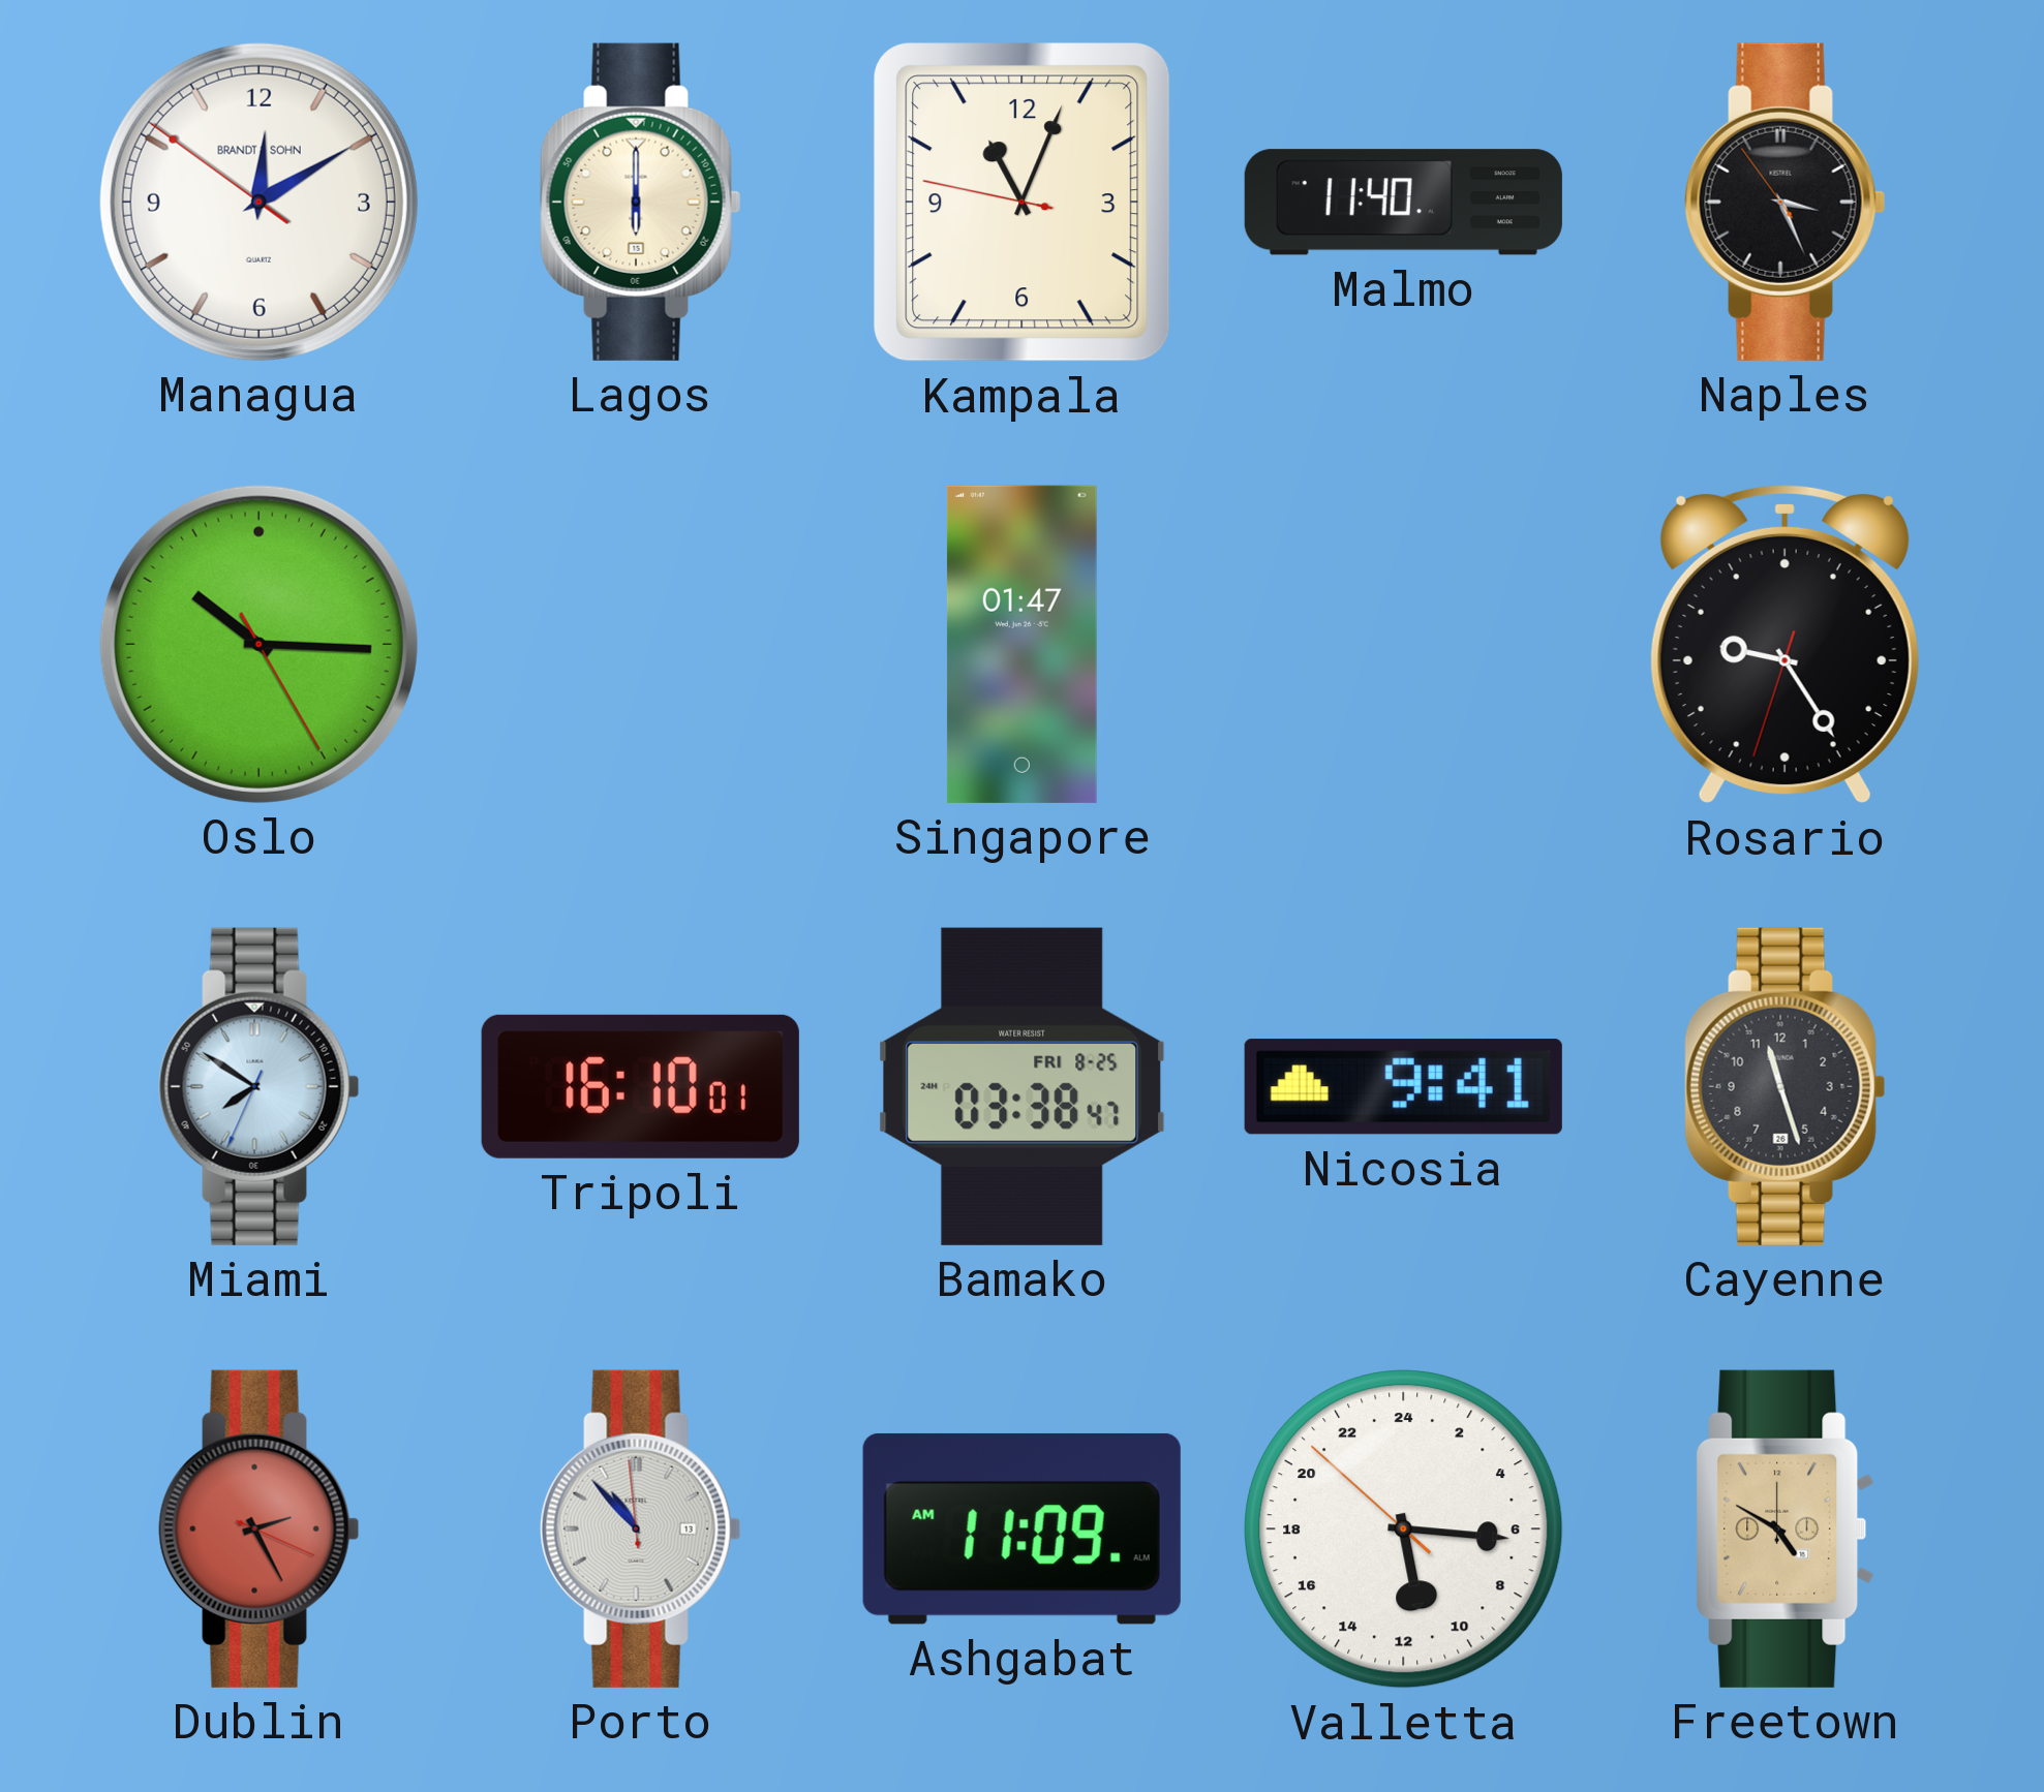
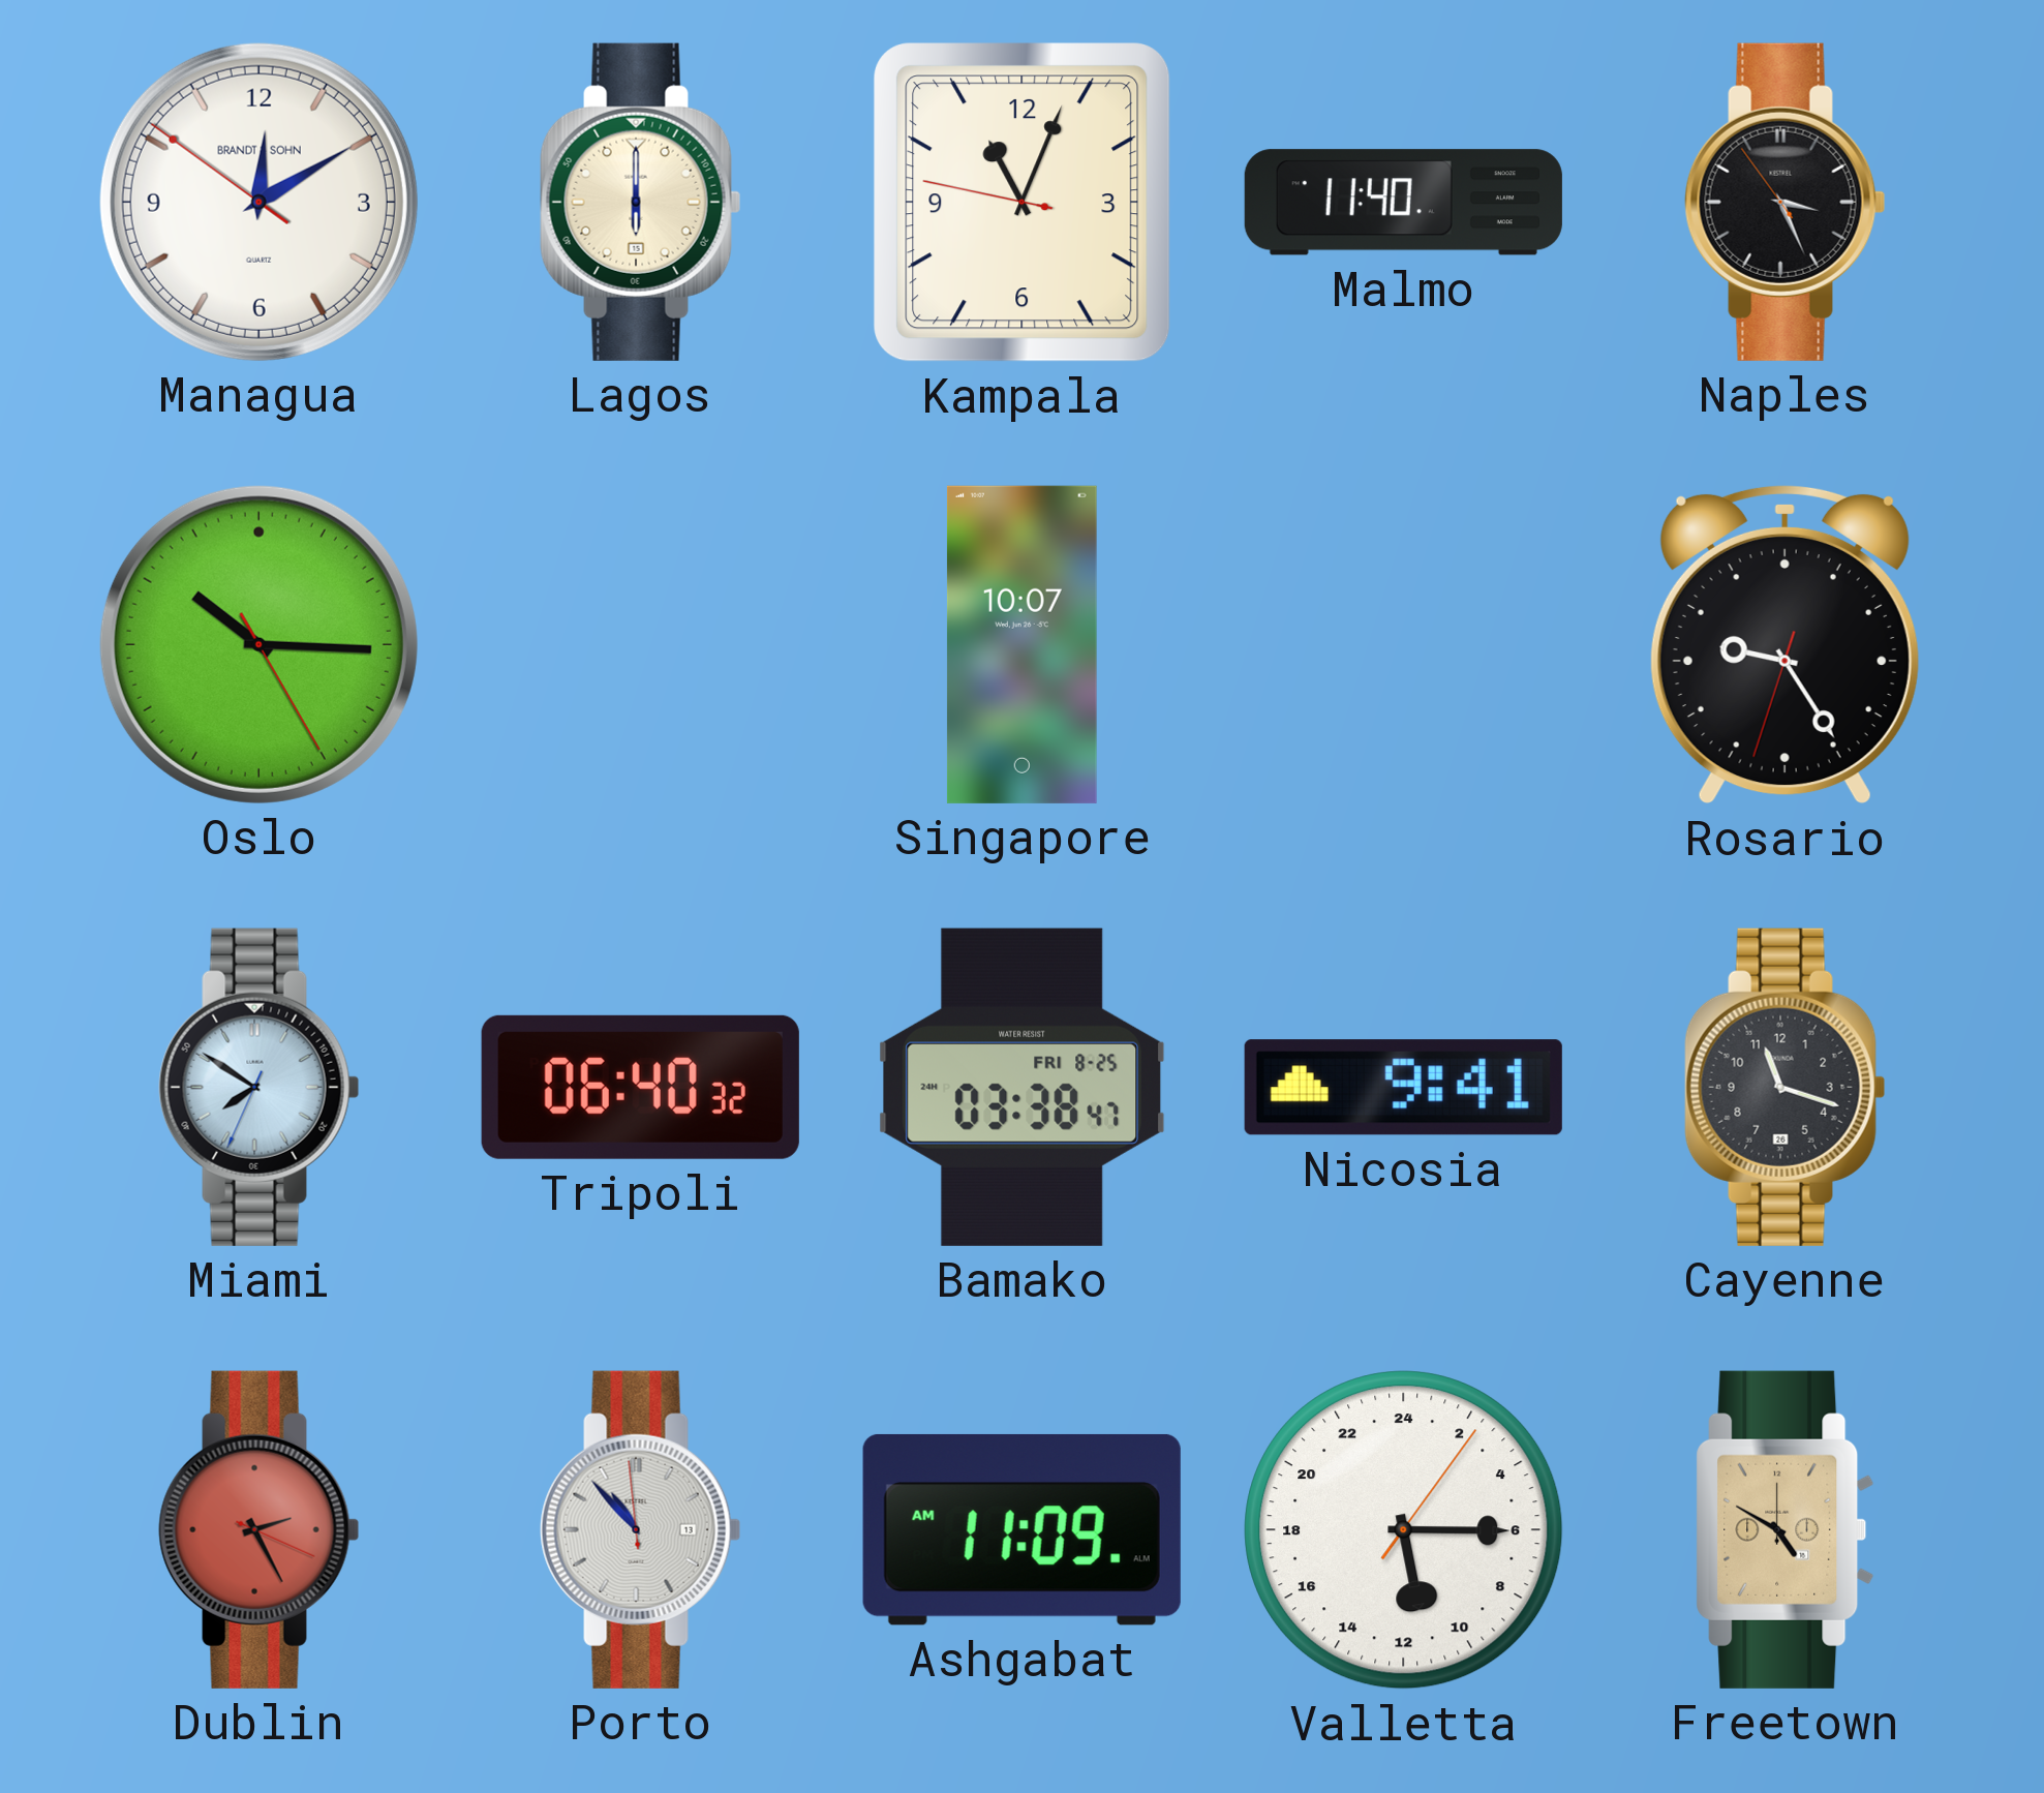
Singapore: 01:47 -> 10:07 (1021, 644)
Tripoli: 16:10 -> 06:40 (640, 1087)
Cayenne: 11:27 -> 11:18 (1786, 1087)
Valletta: 11:15:52 -> 11:15:06 (1404, 1530)
